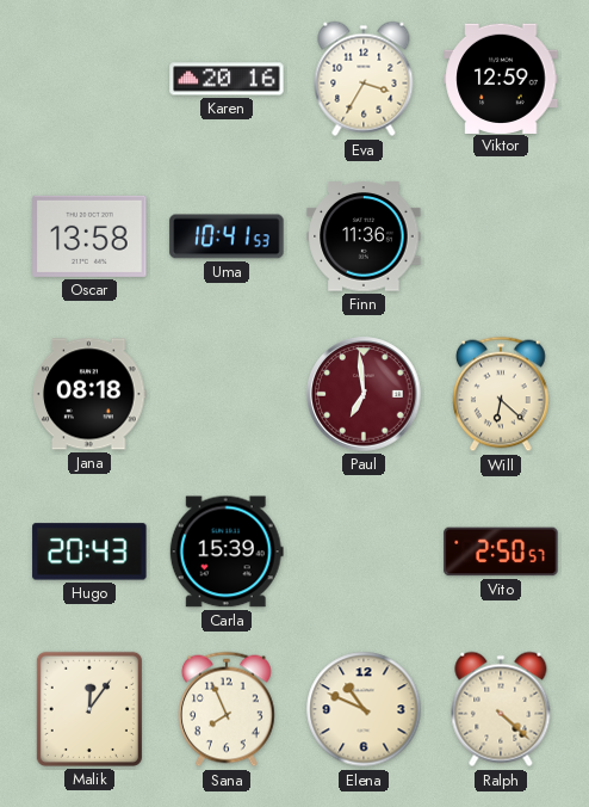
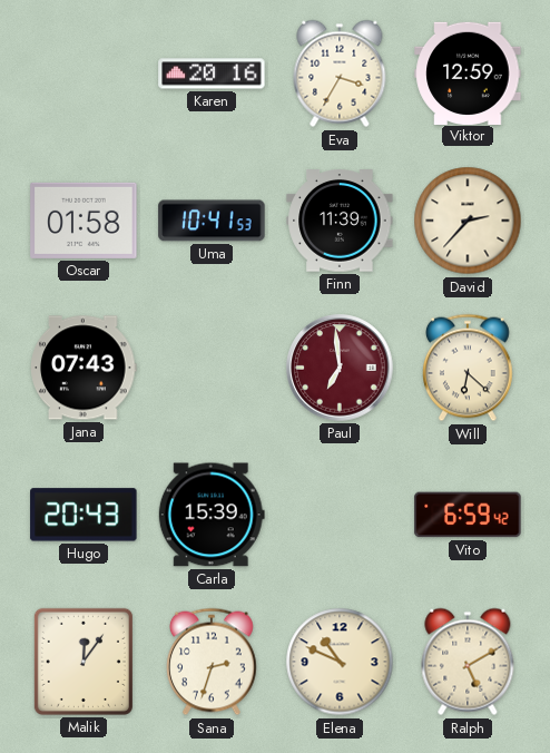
Oscar: 13:58 -> 01:58 (84, 221)
Finn: 11:36 -> 11:39 (340, 221)
David: none -> 2:37 (468, 221)
Jana: 08:18 -> 07:43 (84, 368)
Vito: 2:50 -> 6:59 (468, 515)
Sana: 7:56 -> 2:33 (213, 662)
Ralph: 4:22 -> 5:10 (468, 662)
